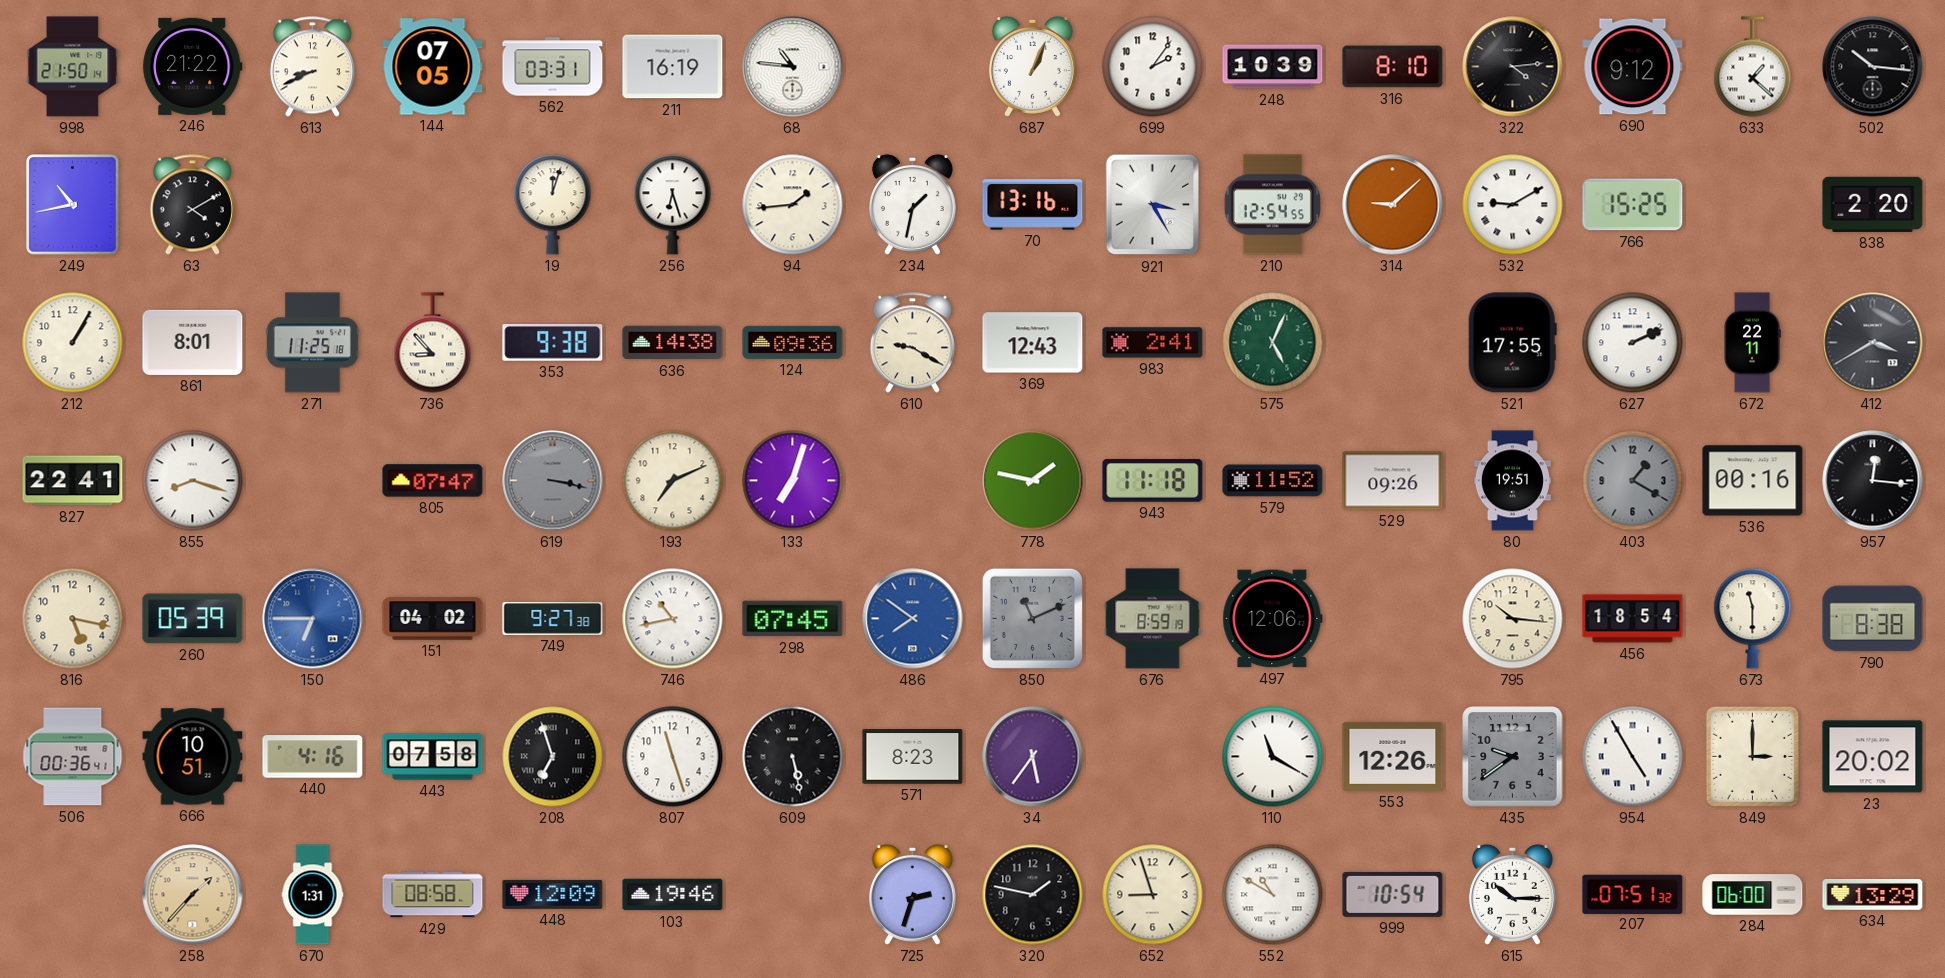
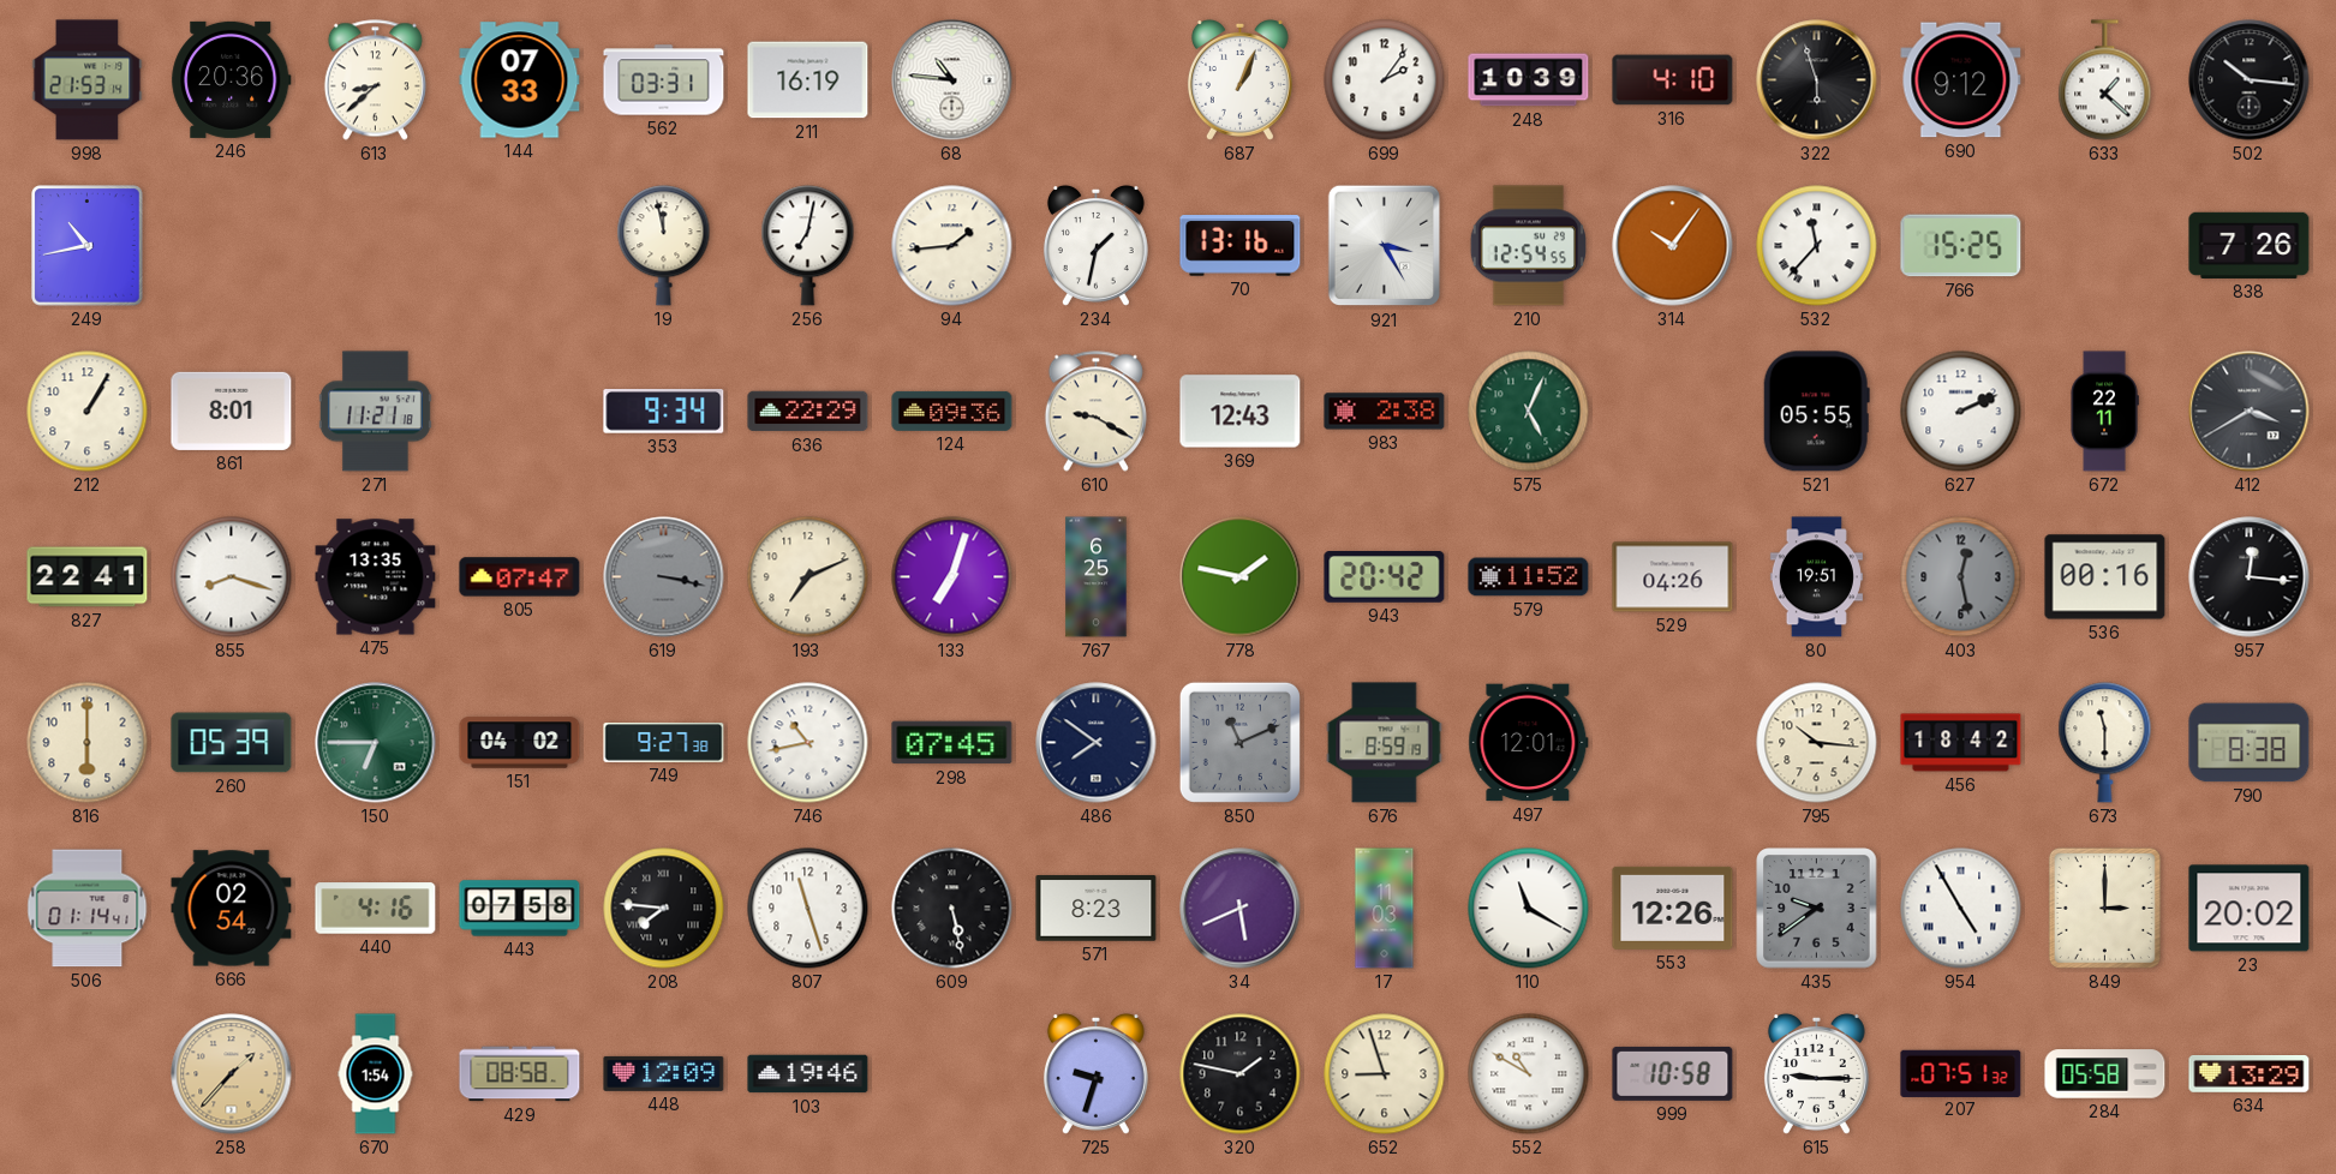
998: 21:50 -> 21:53 (88, 80)
246: 21:22 -> 20:36 (232, 79)
613: 8:41 -> 8:38 (375, 80)
144: 07:05 -> 07:33 (520, 80)
316: 8:10 -> 4:10 (1673, 80)
322: 4:14 -> 5:57 (1817, 80)
63: 4:10 -> none (192, 205)
19: 12:03 -> 11:58 (664, 246)
256: 6:27 -> 7:02 (808, 246)
314: 9:08 -> 10:06 (1673, 246)
532: 9:10 -> 11:37 (1817, 246)
838: 2:20 -> 7:26 (2250, 245)
271: 11:25 -> 11:21 (375, 412)
736: 8:53 -> none (433, 343)
353: 9:38 -> 9:34 (664, 412)
636: 14:38 -> 22:29 (808, 412)
983: 2:41 -> 2:38 (1385, 412)
521: 17:55 -> 05:55 (1816, 412)
475: none -> 13:35 (376, 577)
767: none -> 6:25 (1097, 577)
943: 11:18 -> 20:42 (1385, 577)
529: 09:26 -> 04:26 (1673, 577)
403: 1:20 -> 12:28 (1961, 577)
816: 5:17 -> 6:00 (88, 743)
150 dial: blue -> green (376, 743)
486 dial: blue -> navy (1097, 743)
497: 12:06 -> 12:01 (1529, 743)
456: 18:54 -> 18:42 (1961, 743)
506: 00:36 -> 01:14 (88, 909)
666: 10:51 -> 02:54 (232, 909)
208: 6:57 -> 7:46 (664, 909)
34: 5:36 -> 5:41 (1241, 909)
17: none -> 11:03 (1385, 909)
670: 1:31 -> 1:54 (376, 1074)
725: 2:33 -> 9:33 (1095, 1073)
999: 10:54 -> 10:58 (1673, 1073)
615: 10:15 -> 9:15 (1816, 1073)
284: 06:00 -> 05:58 (2105, 1074)
